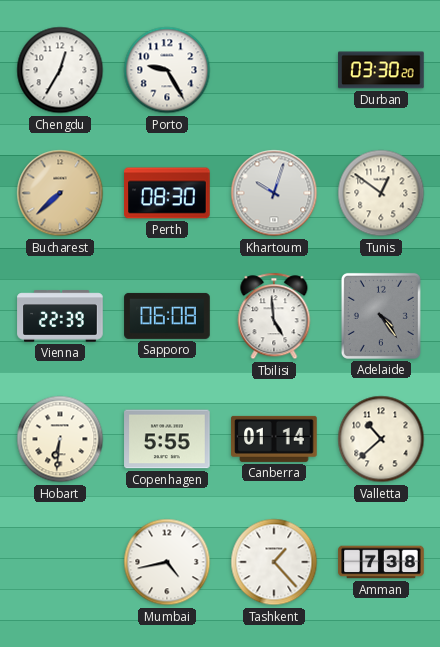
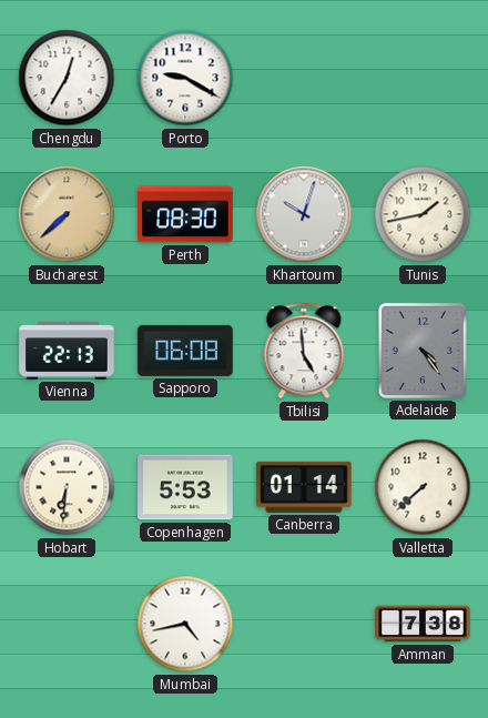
Porto: 9:25 -> 9:20 (185, 78)
Durban: 03:30 -> none (381, 70)
Tunis: 12:51 -> 1:43 (423, 214)
Vienna: 22:39 -> 22:13 (67, 351)
Copenhagen: 5:55 -> 5:53 (185, 487)
Valletta: 10:38 -> 7:38 (423, 487)
Tashkent: 1:23 -> none (274, 562)
